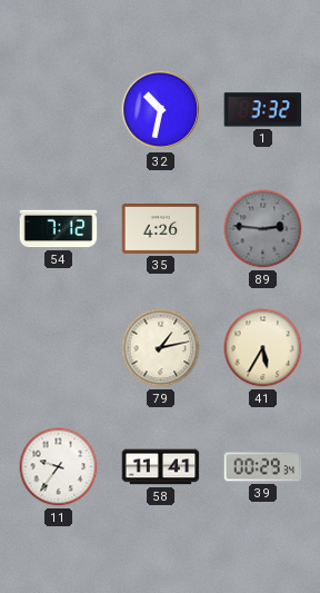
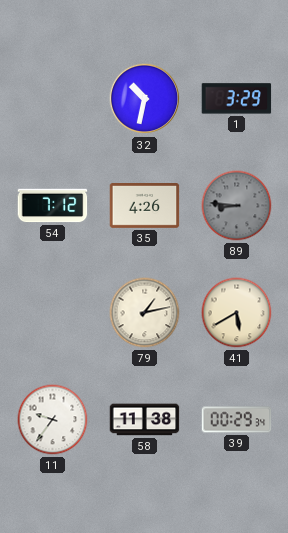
1: 3:32 -> 3:29 (237, 99)
89: 2:46 -> 8:46 (237, 206)
41: 5:35 -> 5:40 (237, 313)
58: 11:41 -> 11:38 (145, 420)
